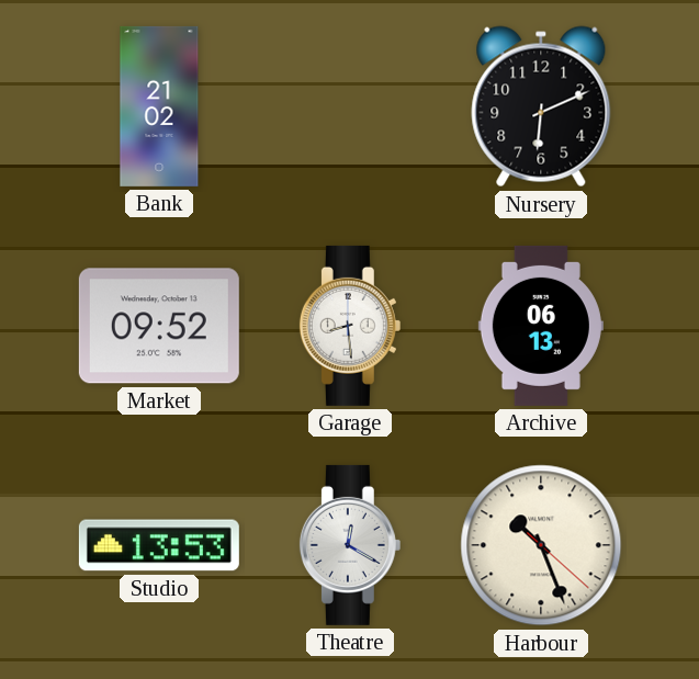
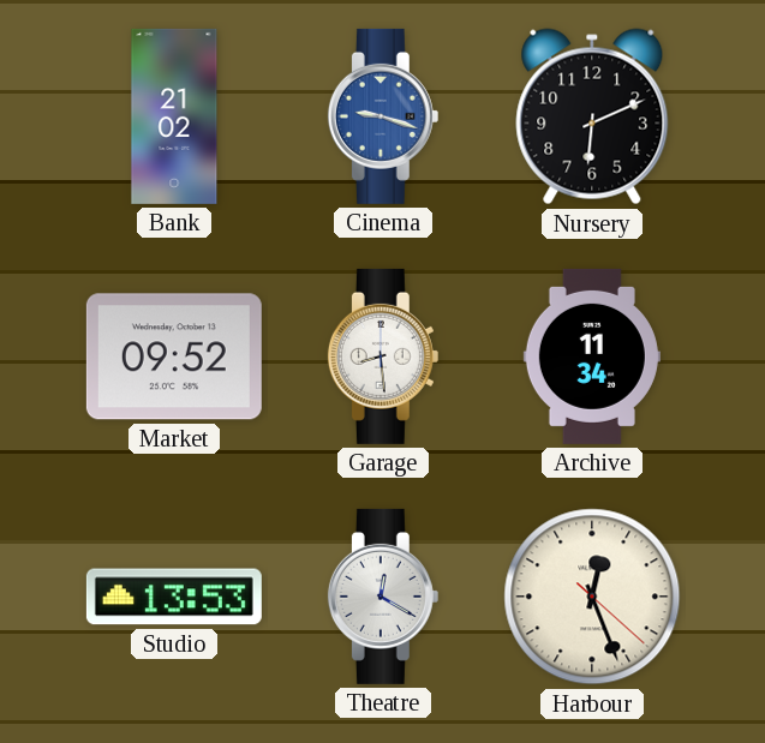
Cinema: none -> 9:18 (383, 116)
Archive: 06:13 -> 11:34 (592, 356)
Harbour: 10:26 -> 12:26 (592, 597)
